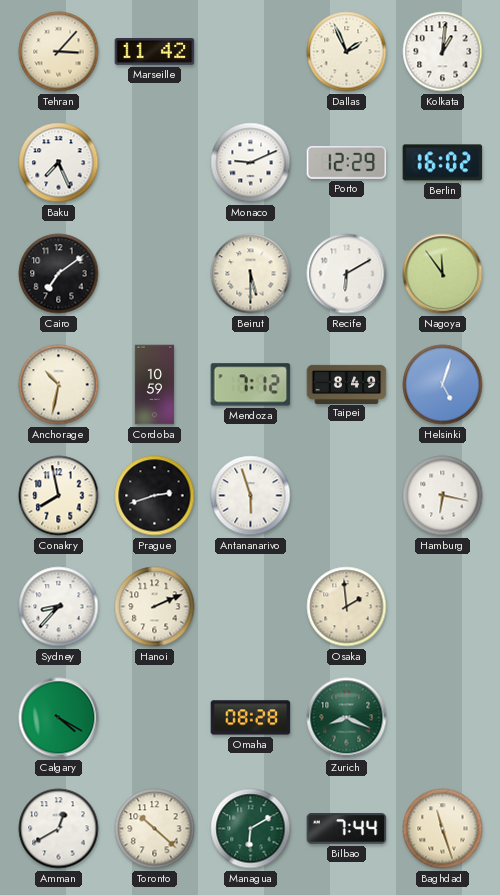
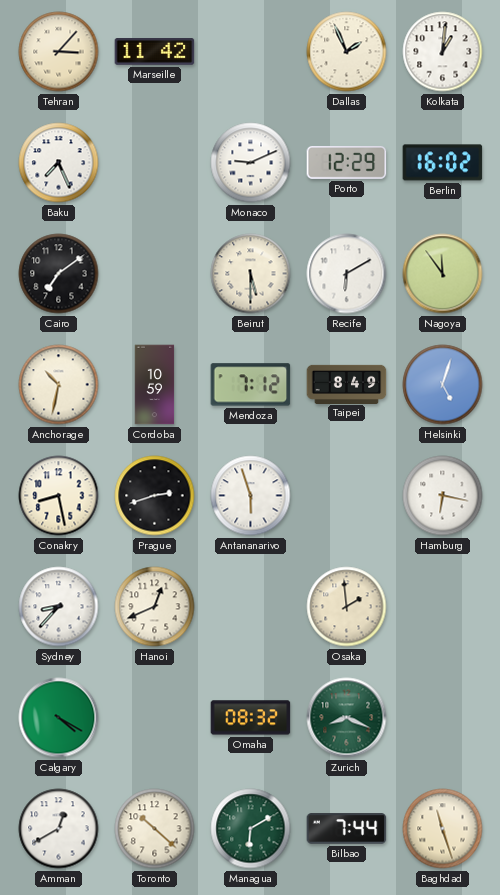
Conakry: 7:58 -> 8:28 (59, 496)
Hanoi: 2:11 -> 12:41 (155, 607)
Omaha: 08:28 -> 08:32 (251, 718)
